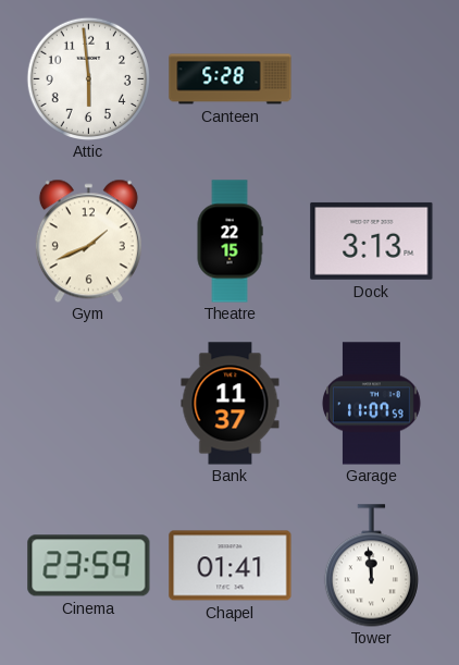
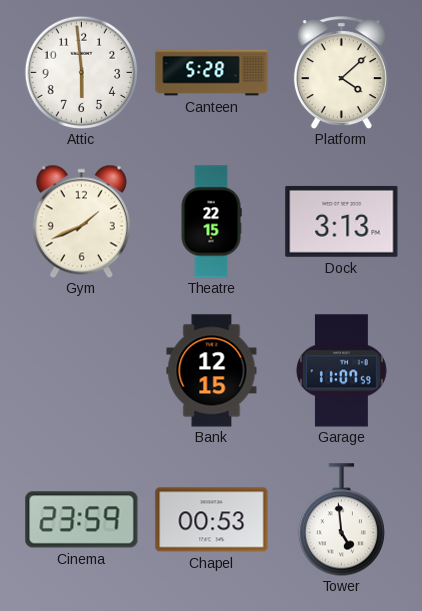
Platform: none -> 4:08 (341, 73)
Bank: 11:37 -> 12:15 (212, 371)
Chapel: 01:41 -> 00:53 (212, 520)
Tower: 11:59 -> 4:59 (341, 520)
